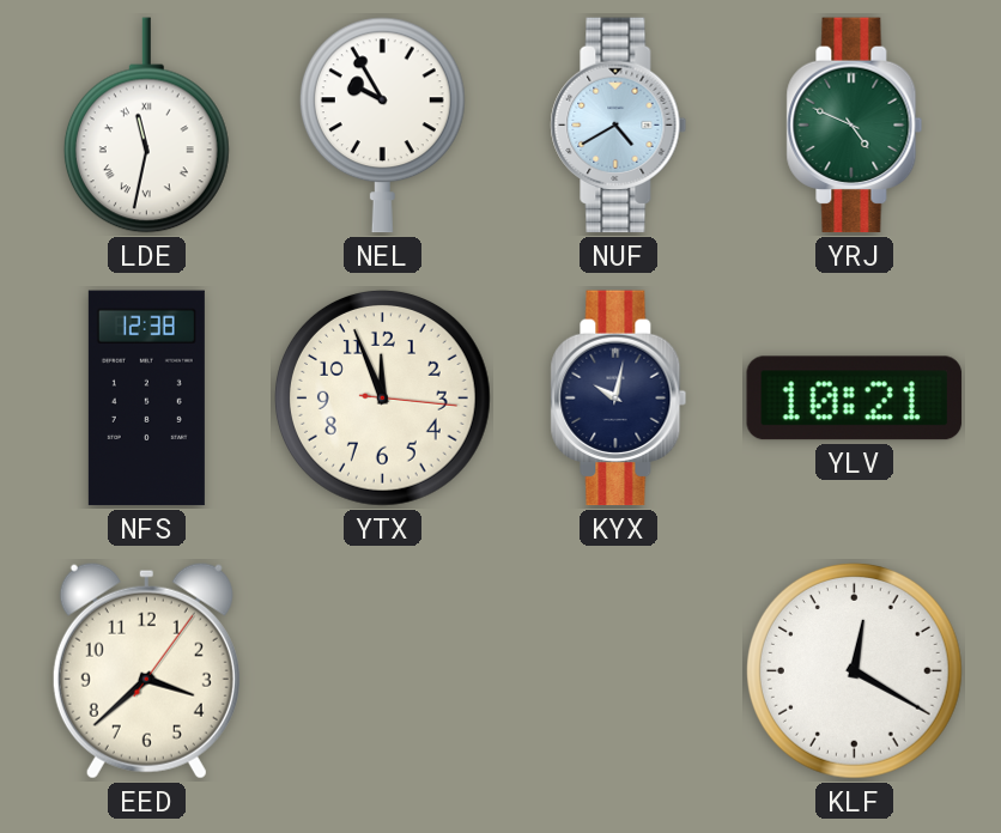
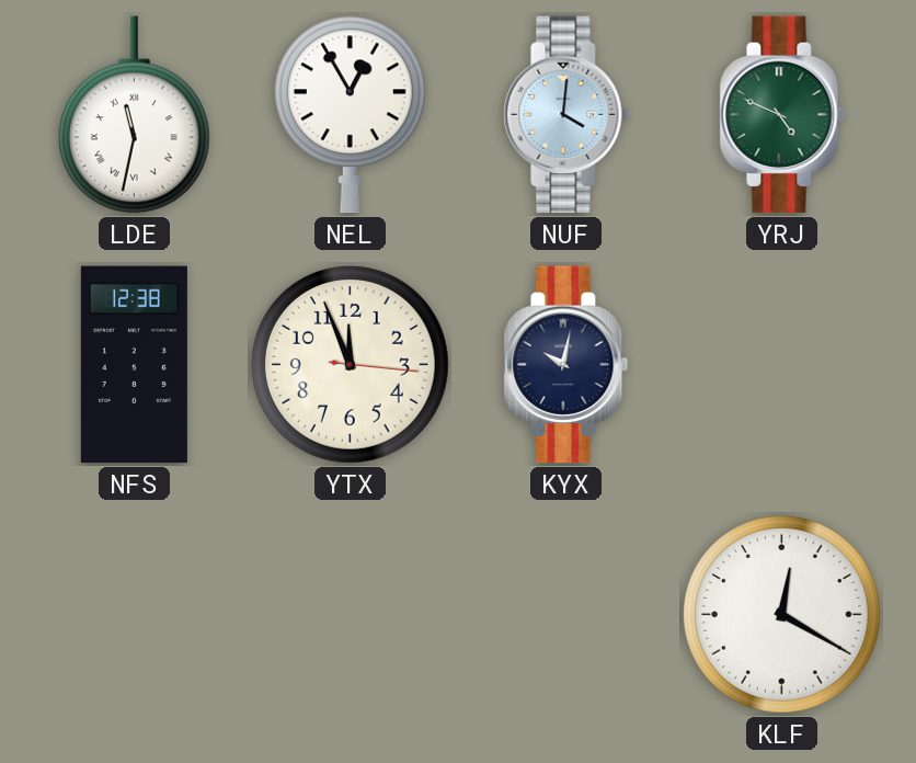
NEL: 9:55 -> 12:55 (350, 115)
NUF: 4:40 -> 4:01 (566, 115)
YLV: 10:21 -> none (855, 399)
EED: 3:38 -> none (146, 670)
